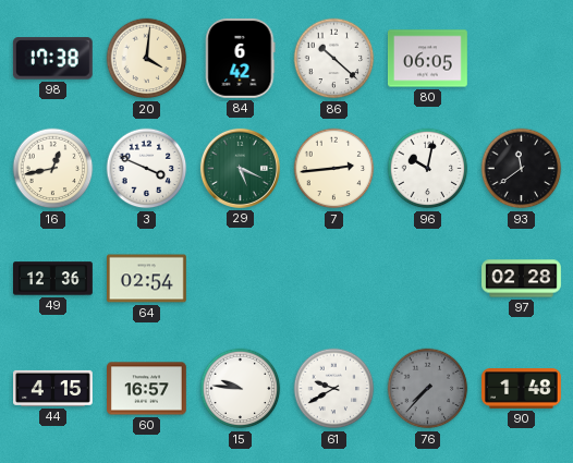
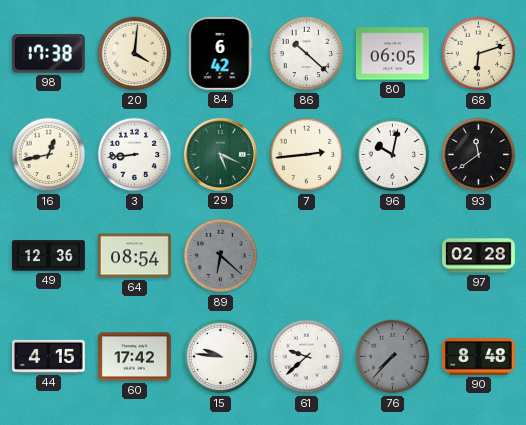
68: none -> 6:12 (479, 54)
3: 3:49 -> 8:44 (135, 155)
64: 02:54 -> 08:54 (135, 256)
89: none -> 6:22 (221, 256)
60: 16:57 -> 17:42 (135, 357)
61: 9:40 -> 9:38 (307, 357)
90: 1:48 -> 8:48 (479, 357)
